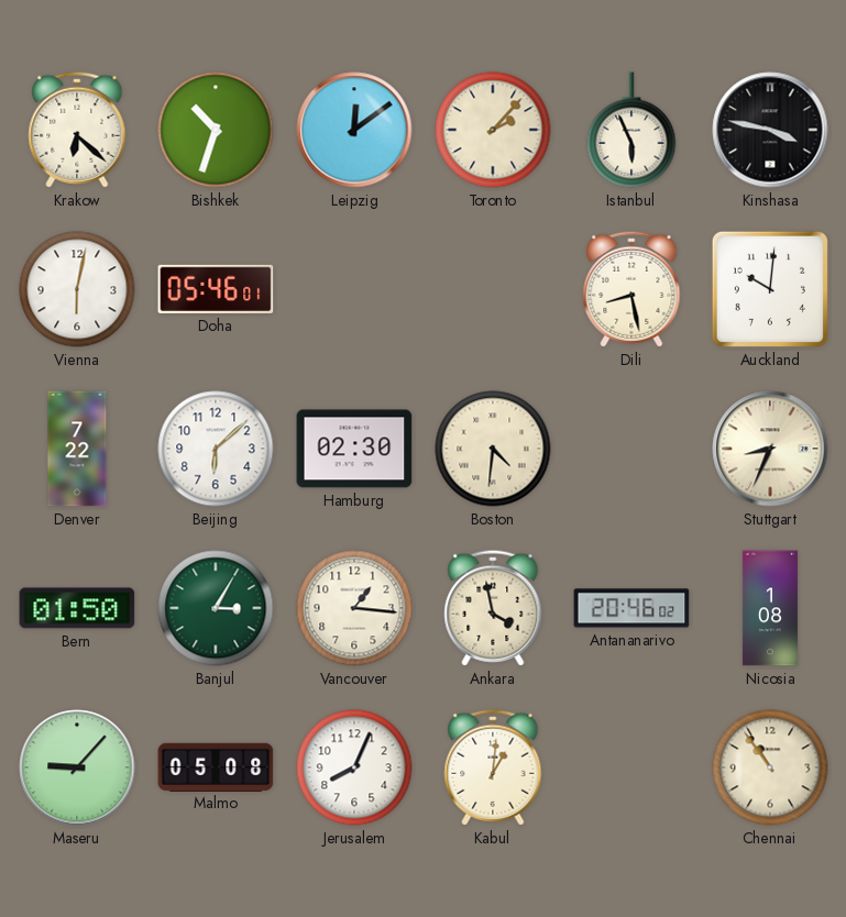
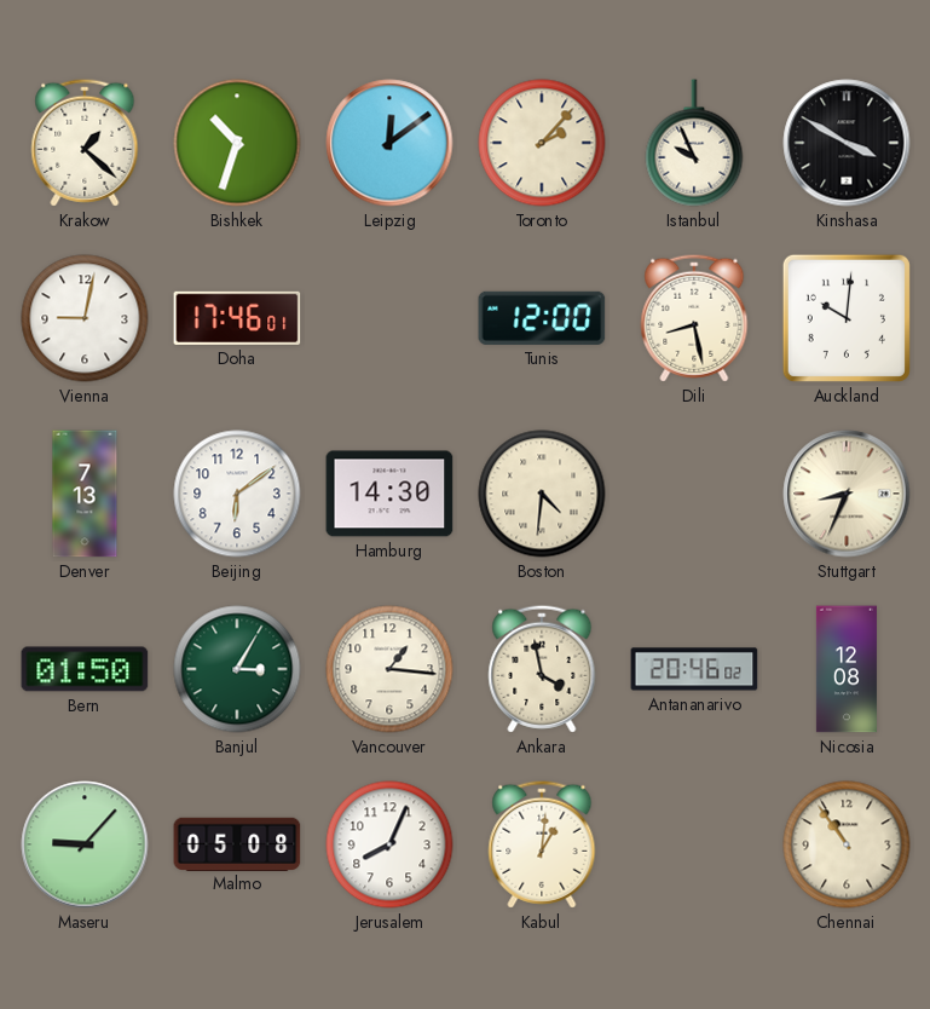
Krakow: 6:22 -> 1:22 (85, 143)
Istanbul: 5:56 -> 9:56 (694, 143)
Kinshasa: 3:47 -> 3:50 (847, 143)
Vienna: 6:02 -> 9:02 (85, 318)
Doha: 05:46 -> 17:46 (237, 318)
Tunis: none -> 12:00 (542, 318)
Denver: 7:22 -> 7:13 (85, 494)
Beijing: 6:08 -> 6:09 (237, 494)
Hamburg: 02:30 -> 14:30 (389, 494)
Nicosia: 1:08 -> 12:08 (847, 669)
